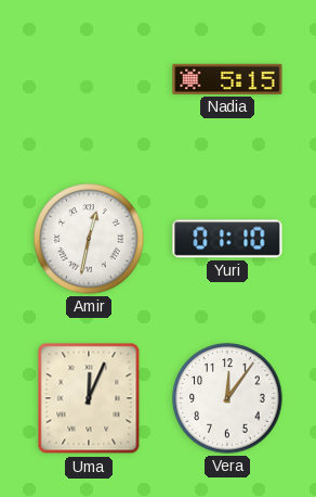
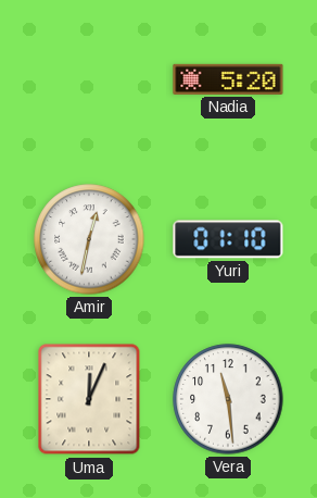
Nadia: 5:15 -> 5:20 (228, 79)
Vera: 12:06 -> 11:29 (228, 399)
